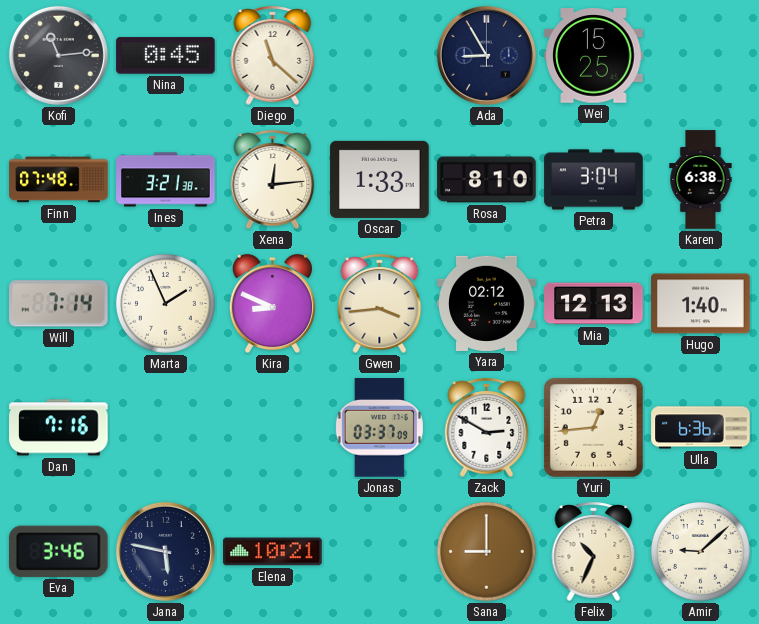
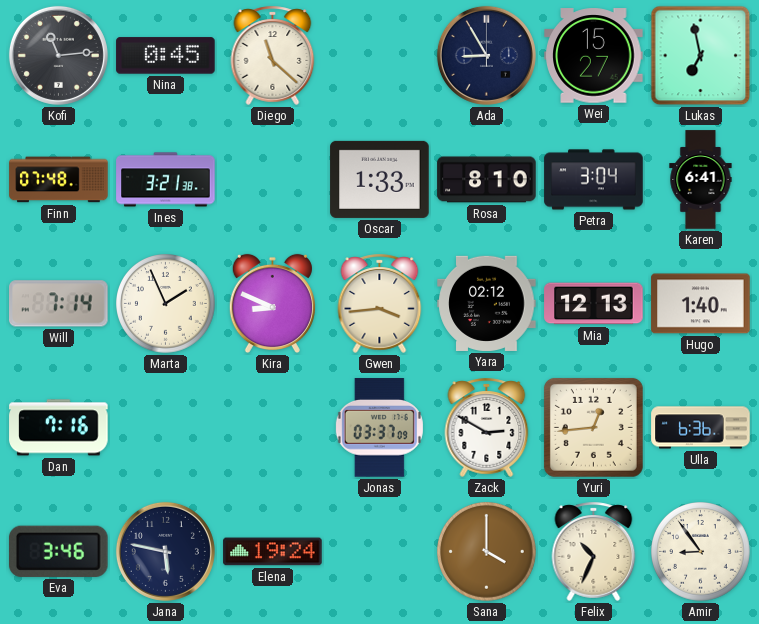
Wei: 15:25 -> 15:27 (594, 56)
Lukas: none -> 6:58 (701, 56)
Xena: 12:14 -> none (273, 179)
Karen: 6:38 -> 6:41 (701, 180)
Elena: 10:21 -> 19:24 (273, 552)
Sana: 9:00 -> 4:00 (487, 552)
Amir: 9:08 -> 8:54 (701, 552)
